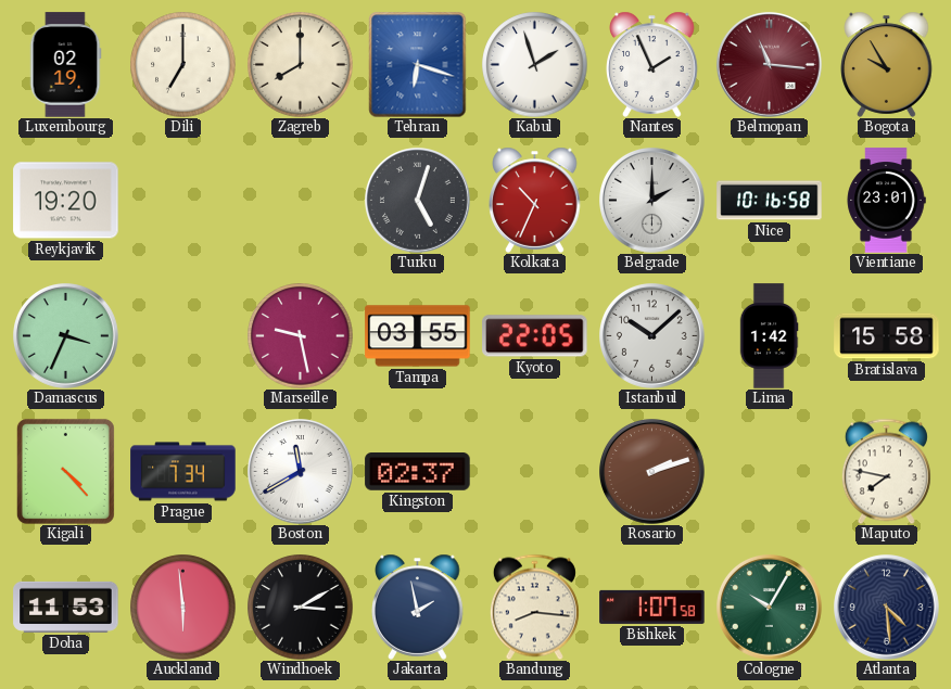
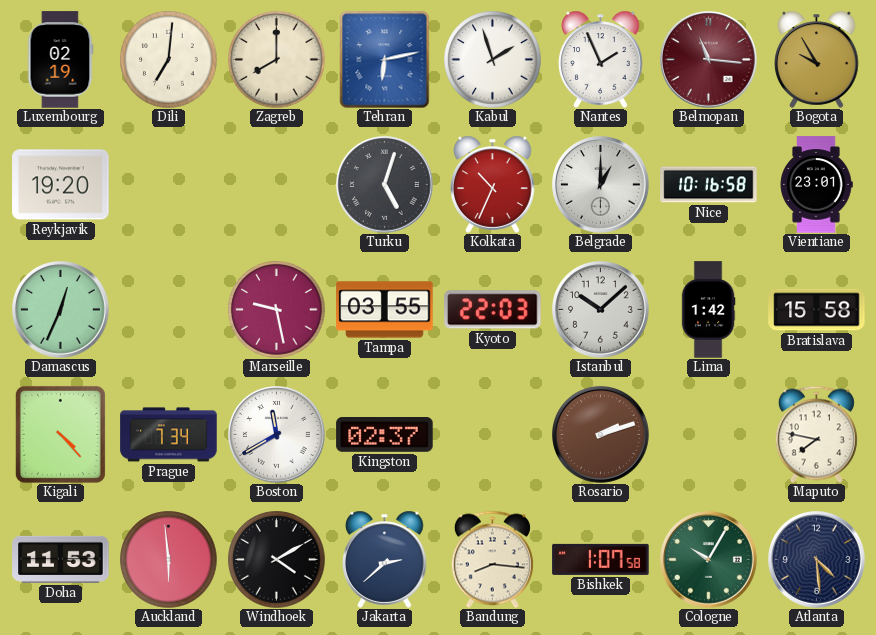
Dili: 7:00 -> 7:01 (169, 60)
Tehran: 6:18 -> 6:13 (385, 59)
Belgrade: 2:00 -> 1:00 (601, 185)
Damascus: 3:34 -> 12:34 (61, 310)
Kyoto: 22:05 -> 22:03 (493, 310)
Windhoek: 3:10 -> 4:10 (277, 560)
Jakarta: 1:58 -> 2:38 (385, 559)
